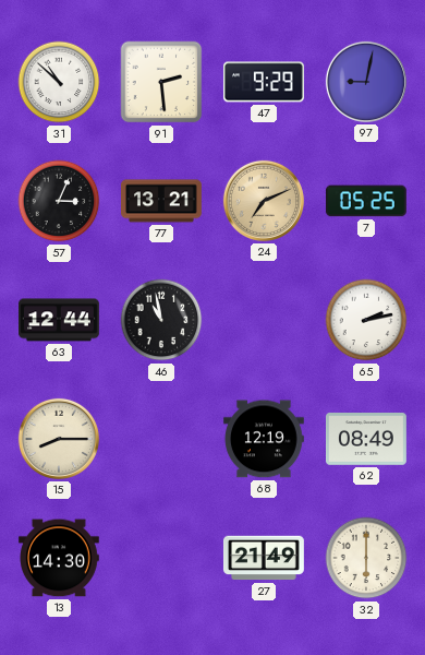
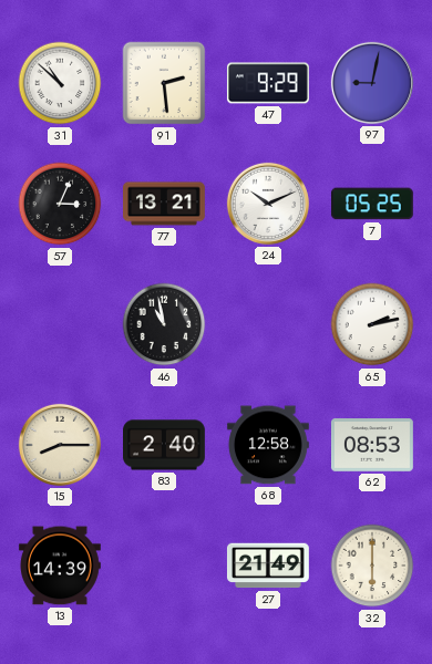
24: 7:11 -> 10:11 (268, 204)
24 dial: champagne -> white (268, 204)
63: 12:44 -> none (60, 320)
83: none -> 2:40 (165, 445)
68: 12:19 -> 12:58 (268, 445)
62: 08:49 -> 08:53 (373, 446)
13: 14:30 -> 14:39 (60, 566)
